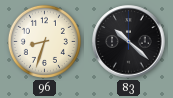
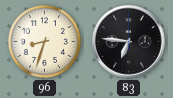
83: 10:22 -> 6:46 (129, 42)
